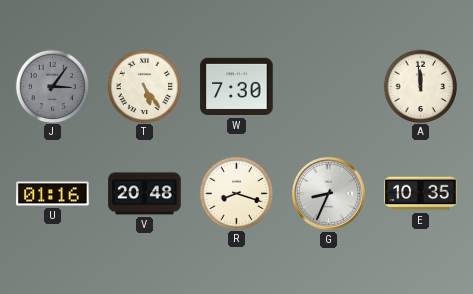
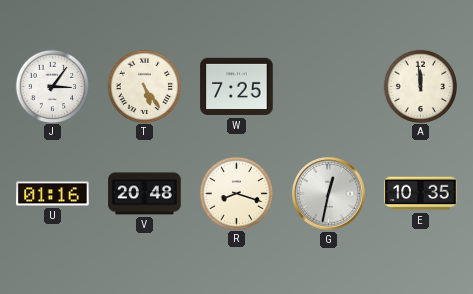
J dial: grey -> white (52, 86)
W: 7:30 -> 7:25 (237, 87)
G: 8:34 -> 12:32 (329, 194)
